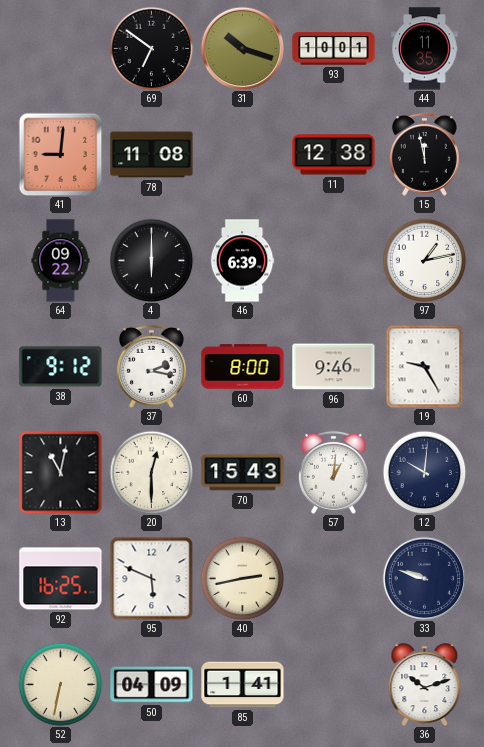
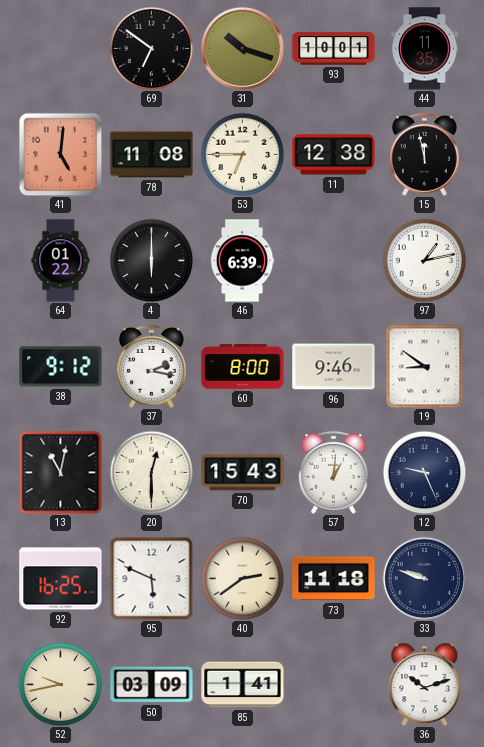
41: 9:01 -> 5:01 (60, 154)
53: none -> 6:45 (242, 154)
64: 09:22 -> 01:22 (61, 261)
19: 9:25 -> 8:51 (425, 366)
12: 10:01 -> 9:26 (424, 472)
40: 2:43 -> 2:39 (242, 578)
73: none -> 11:18 (334, 579)
52: 6:32 -> 9:43 (60, 684)
50: 04:09 -> 03:09 (152, 685)
